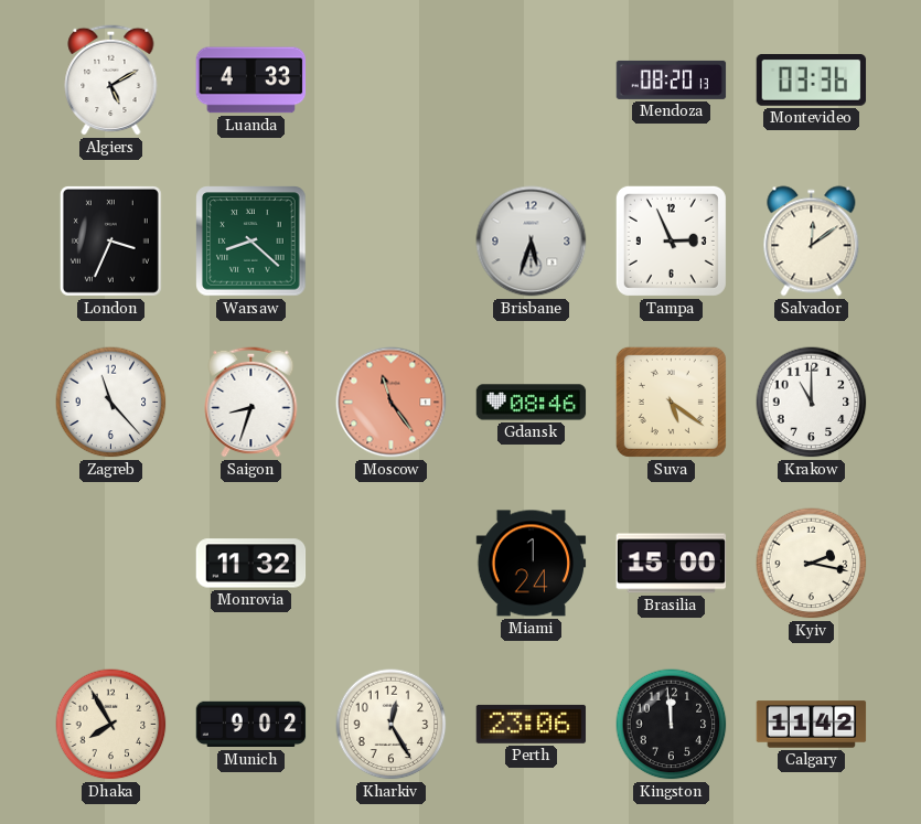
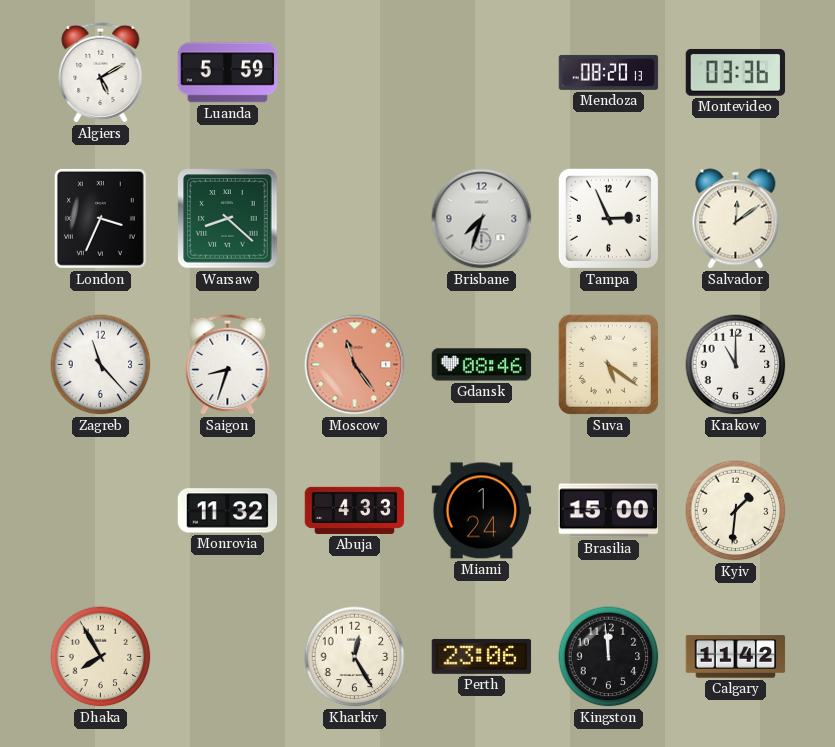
Luanda: 4:33 -> 5:59 (228, 73)
Brisbane: 5:33 -> 7:33 (482, 219)
Abuja: none -> 4:33 (355, 510)
Kyiv: 2:17 -> 1:31 (736, 511)
Munich: 9:02 -> none (251, 725)
